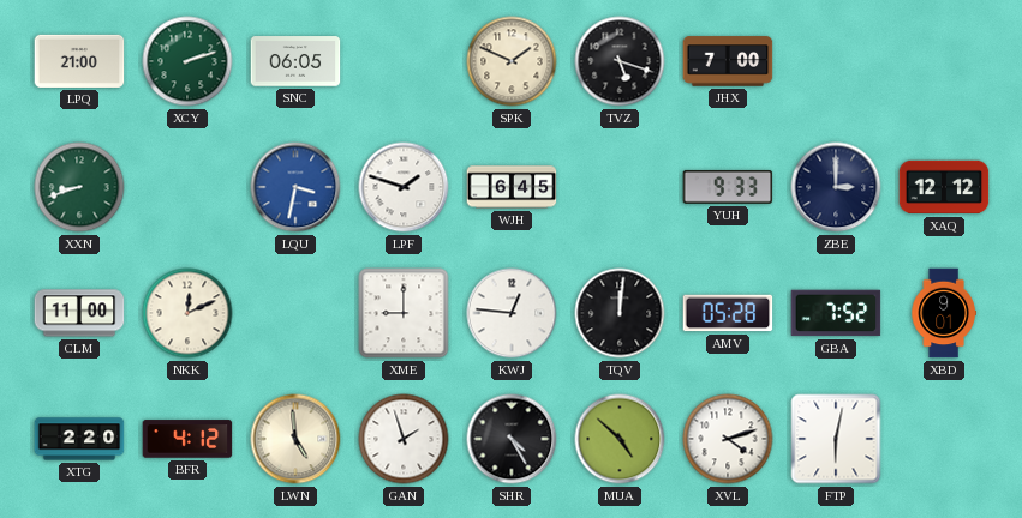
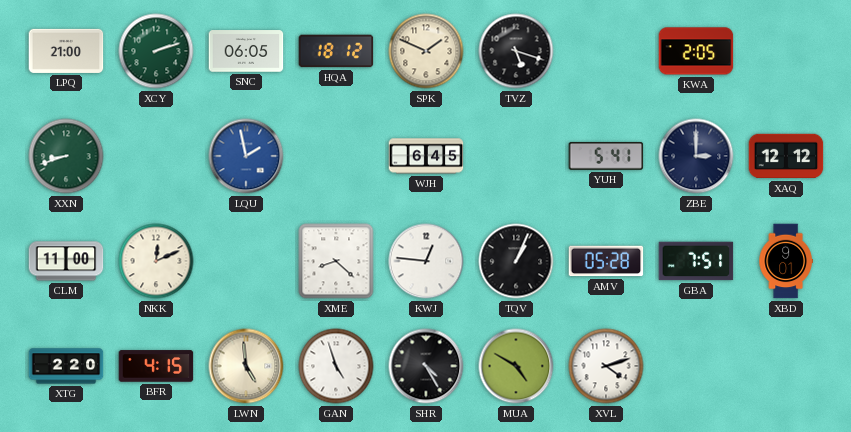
HQA: none -> 18:12 (336, 51)
JHX: 7:00 -> none (728, 61)
KWA: none -> 2:05 (696, 51)
LQU: 3:32 -> 1:58 (246, 156)
LPF: 1:48 -> none (404, 187)
YUH: 9:33 -> 5:41 (606, 156)
XME: 9:00 -> 8:22 (336, 261)
TQV: 12:01 -> 1:04 (516, 261)
GBA: 7:52 -> 7:51 (696, 261)
BFR: 4:12 -> 4:15 (156, 366)
GAN: 1:57 -> 4:57 (336, 366)
MUA: 4:52 -> 4:50 (516, 366)
FTP: 6:02 -> none (836, 439)
